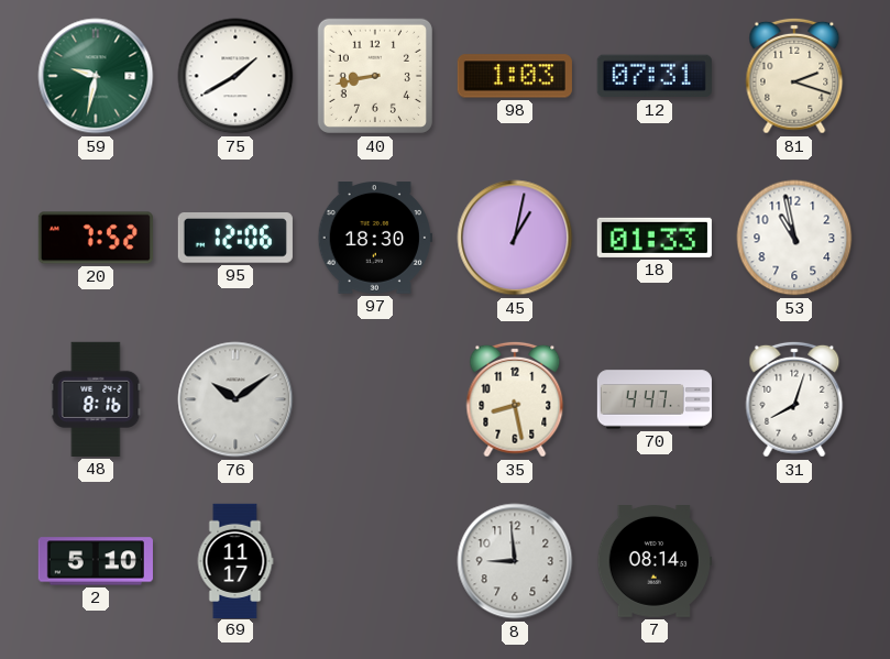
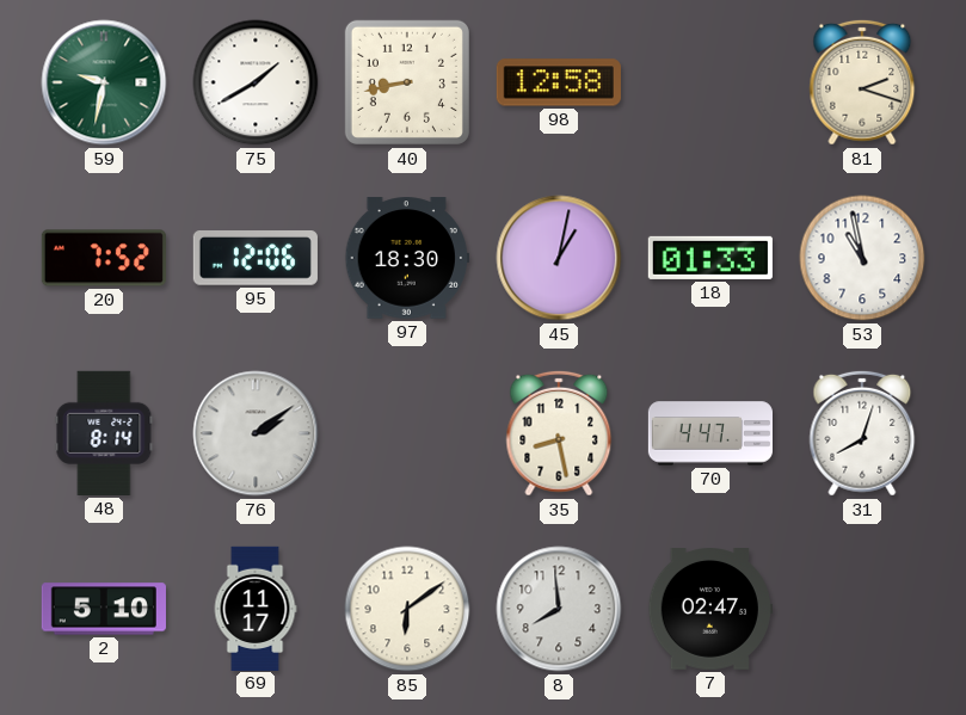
98: 1:03 -> 12:58 (559, 82)
12: 07:31 -> none (655, 76)
48: 8:16 -> 8:14 (104, 433)
76: 10:09 -> 2:09 (256, 433)
85: none -> 6:09 (407, 609)
8: 8:59 -> 7:59 (559, 609)
7: 08:14 -> 02:47 (710, 610)
